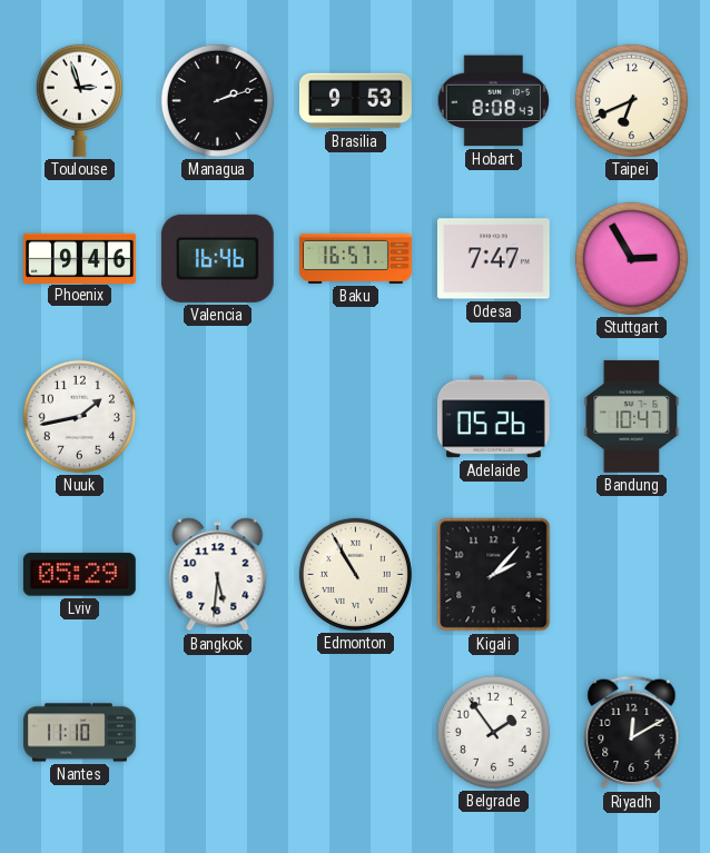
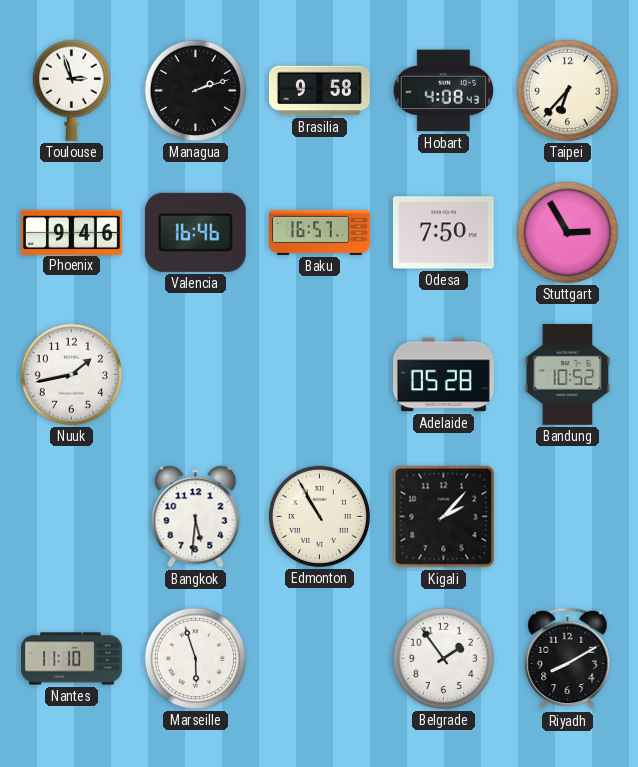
Brasilia: 9:53 -> 9:58 (319, 91)
Hobart: 8:08 -> 4:08 (444, 91)
Taipei: 6:41 -> 6:37 (567, 90)
Odesa: 7:47 -> 7:50 (443, 233)
Adelaide: 05:26 -> 05:28 (443, 375)
Bandung: 10:47 -> 10:52 (568, 374)
Lviv: 05:29 -> none (79, 575)
Marseille: none -> 5:57 (195, 658)
Riyadh: 12:10 -> 8:10 (568, 659)
